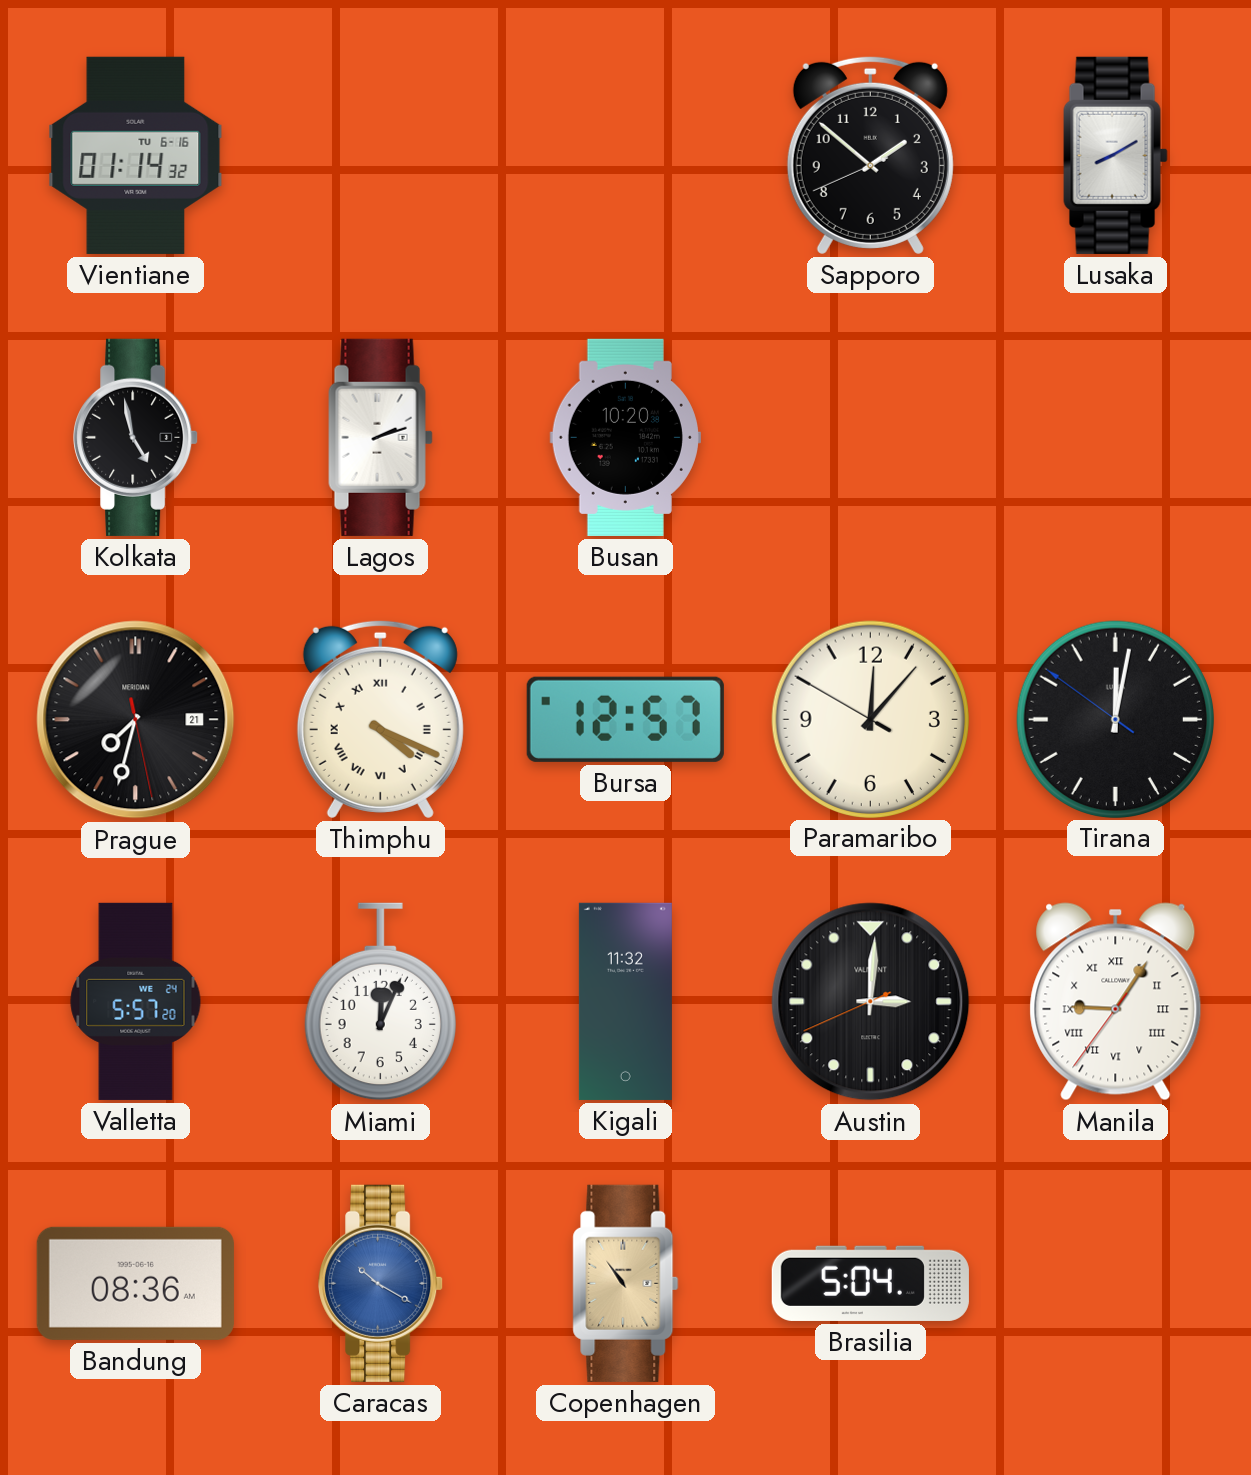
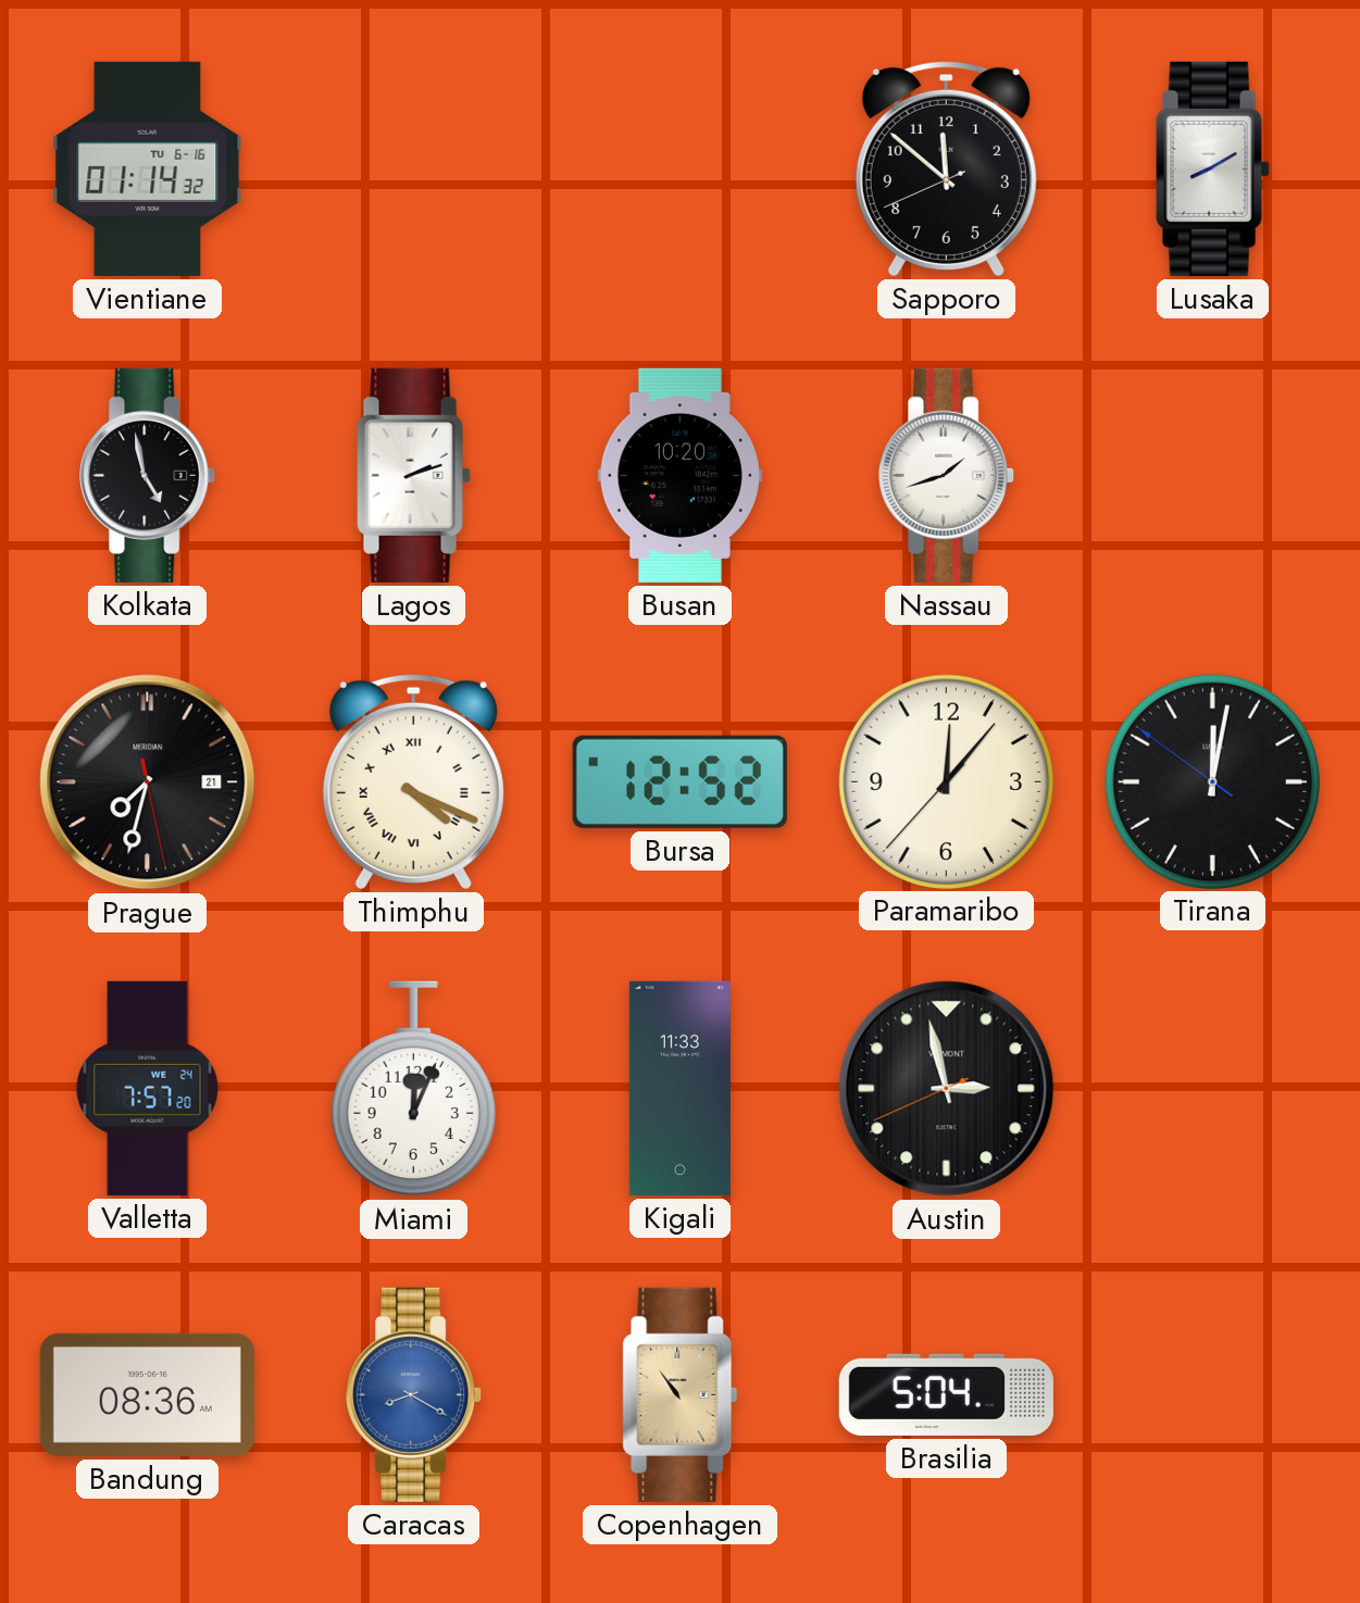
Sapporo: 1:51 -> 11:51 (946, 168)
Nassau: none -> 1:42 (947, 475)
Bursa: 12:57 -> 12:52 (679, 781)
Paramaribo: 12:06:50 -> 12:06:37 (946, 781)
Valletta: 5:57 -> 7:57 (148, 1088)
Kigali: 11:32 -> 11:33 (679, 1088)
Austin: 3:00 -> 2:57 (947, 1089)
Manila: 9:05 -> none (1116, 1002)
Caracas: 10:20 -> 8:20 (414, 1394)
